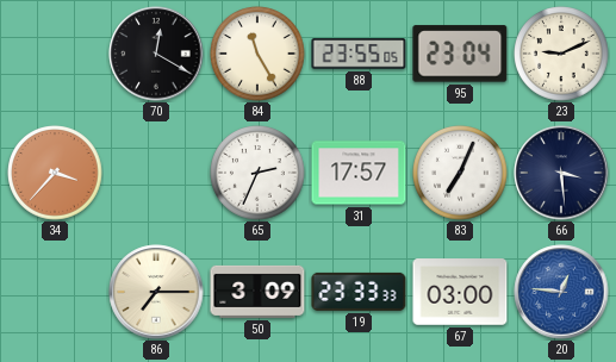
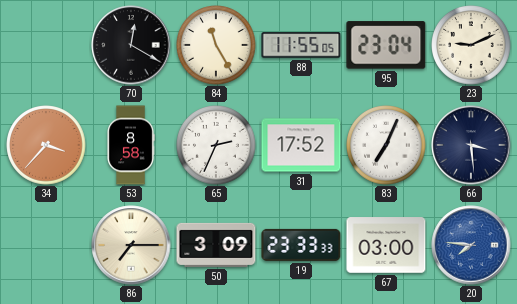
88: 23:55 -> 11:55 (301, 45)
53: none -> 8:58 (131, 145)
31: 17:57 -> 17:52 (301, 145)
20: 12:46 -> 7:46 (471, 245)
